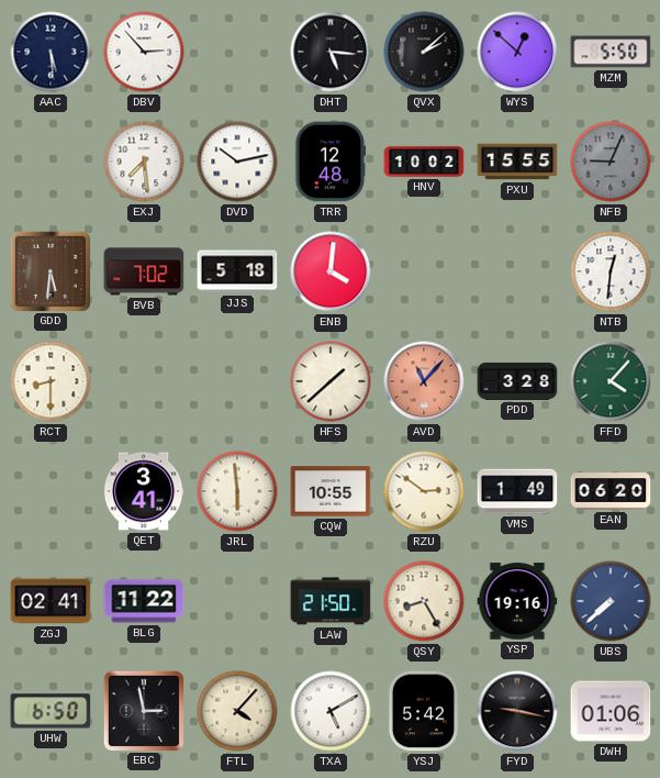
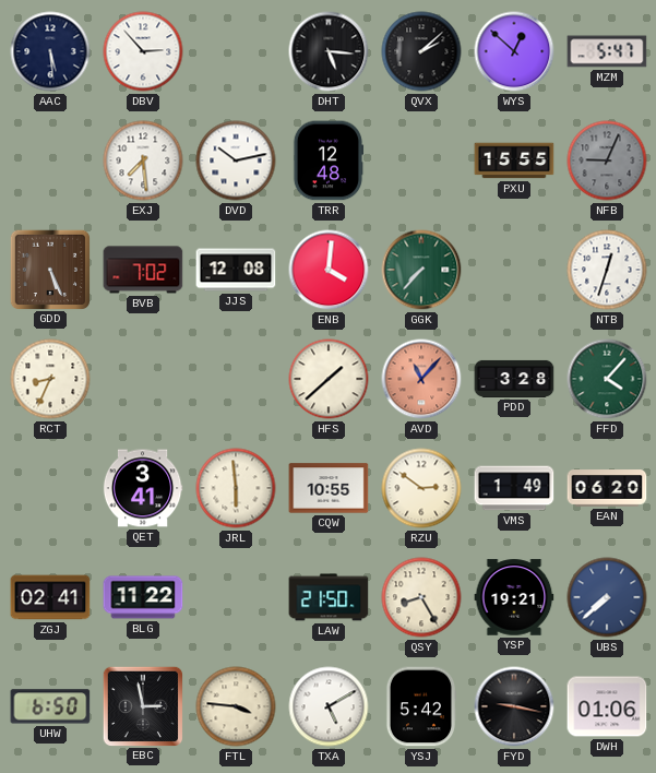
MZM: 5:50 -> 5:47 (607, 51)
HNV: 10:02 -> none (424, 162)
GDD: 5:31 -> 5:26 (49, 269)
JJS: 5:18 -> 12:08 (236, 270)
GGK: none -> 7:37 (421, 270)
NTB: 12:31 -> 12:33 (607, 270)
RCT: 8:30 -> 8:34 (50, 379)
YSP: 19:16 -> 19:21 (514, 597)
FTL: 4:07 -> 3:46 (236, 706)
